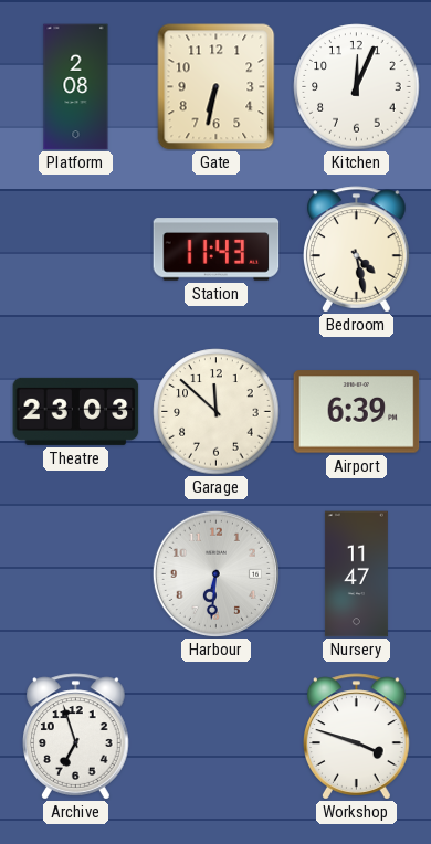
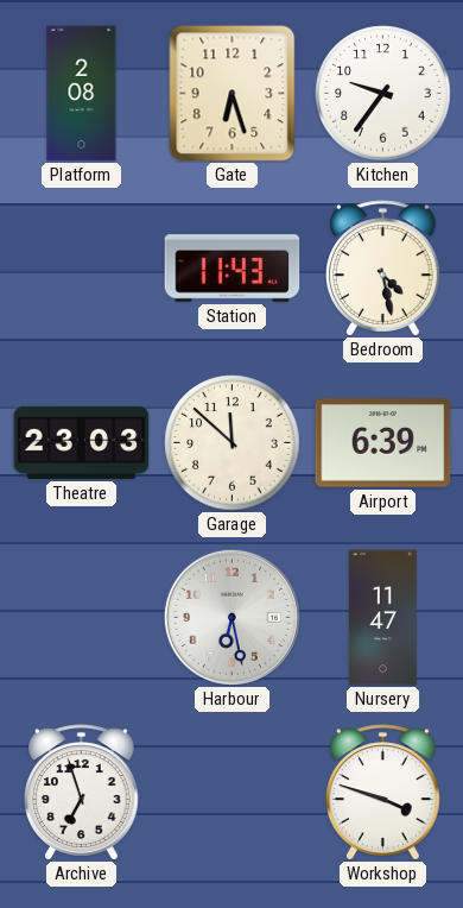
Gate: 6:32 -> 6:27 (233, 94)
Kitchen: 12:04 -> 9:36 (383, 94)
Harbour: 6:31 -> 6:28 (231, 617)
